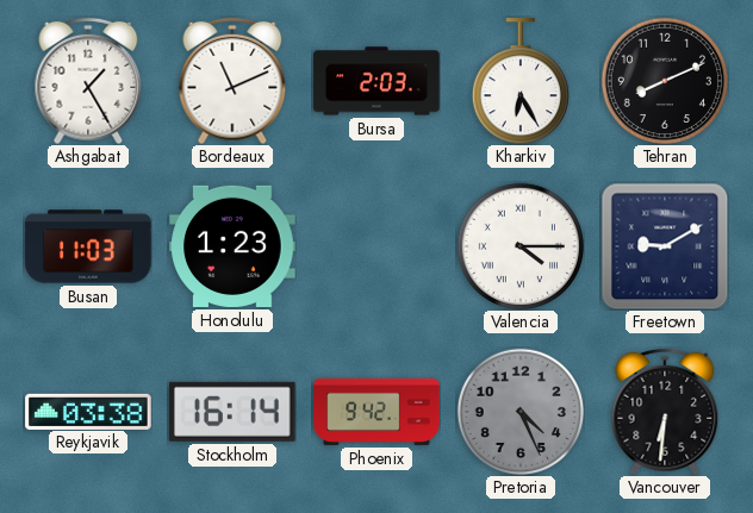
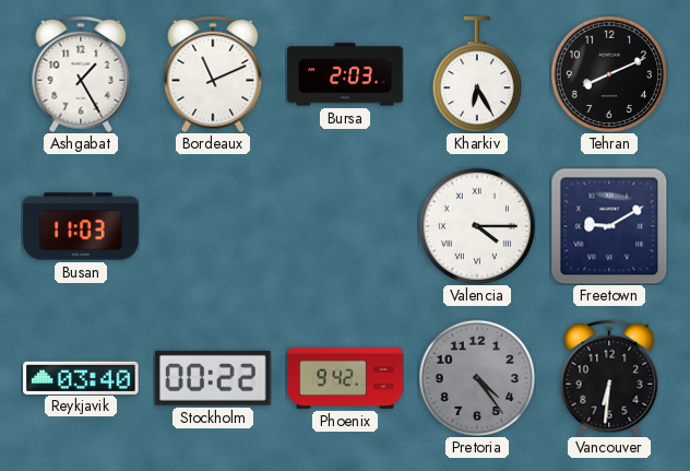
Honolulu: 1:23 -> none (232, 246)
Reykjavik: 03:38 -> 03:40 (81, 377)
Stockholm: 16:14 -> 00:22 (213, 378)
Pretoria: 4:26 -> 4:24 (476, 377)
